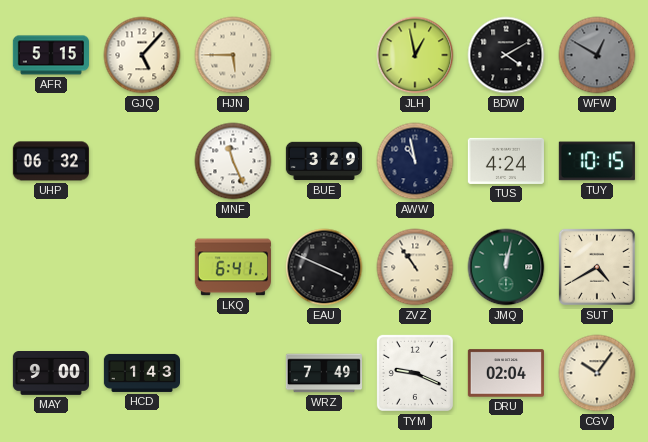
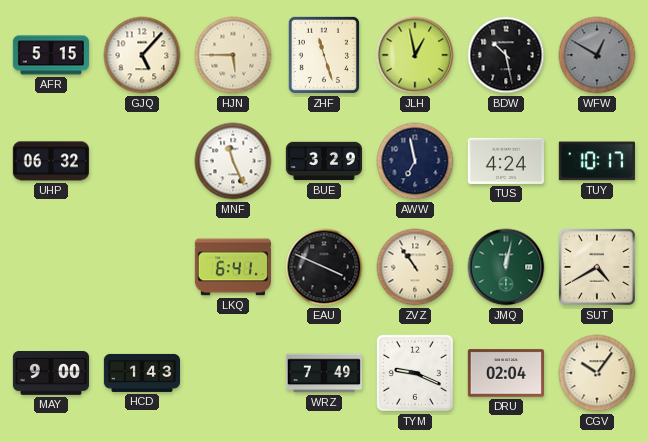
ZHF: none -> 11:27 (324, 55)
BDW: 4:10 -> 10:28 (506, 55)
AWW: 10:58 -> 6:58 (415, 161)
TUY: 10:15 -> 10:17 (597, 161)
